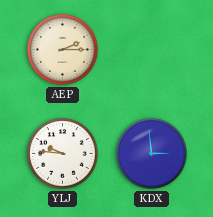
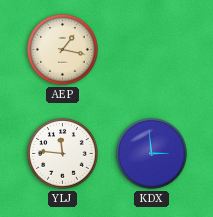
AEP: 2:15 -> 1:17 (63, 50)
YLJ: 9:46 -> 11:46 (63, 154)
